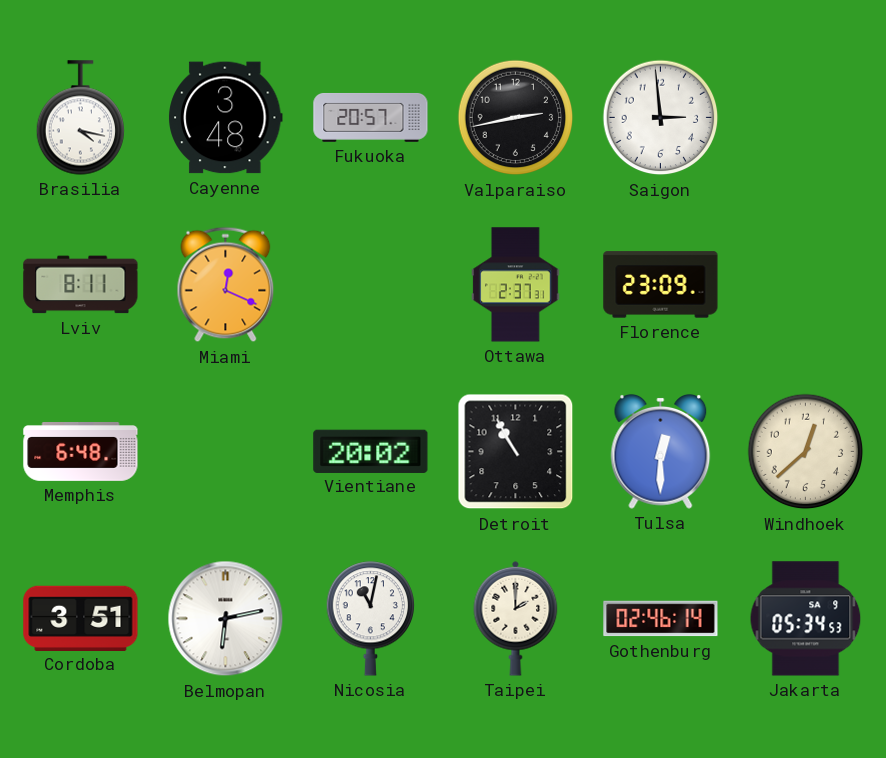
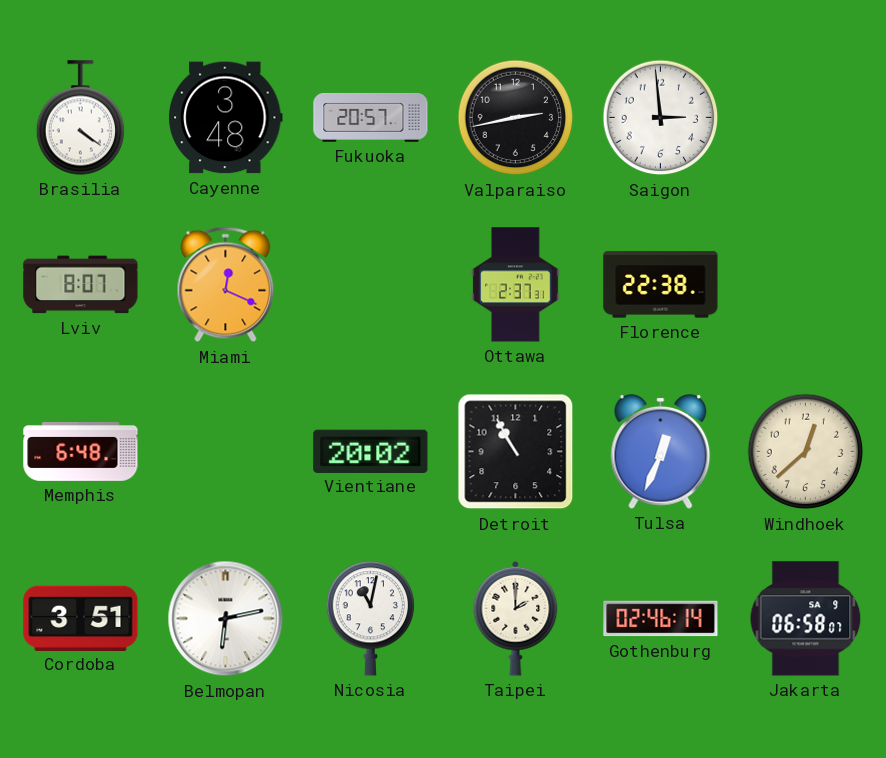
Brasilia: 4:17 -> 4:21 (81, 118)
Lviv: 8:11 -> 8:07 (81, 285)
Florence: 23:09 -> 22:38 (661, 285)
Tulsa: 12:30 -> 12:34 (661, 451)
Jakarta: 05:34 -> 06:58 (806, 619)
